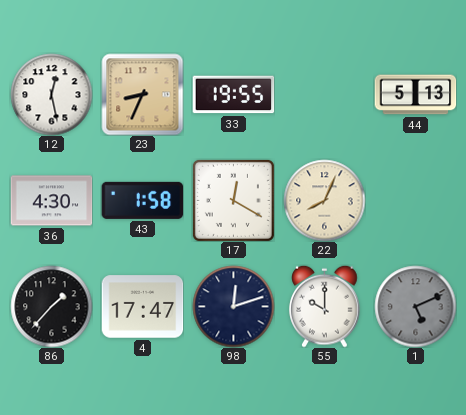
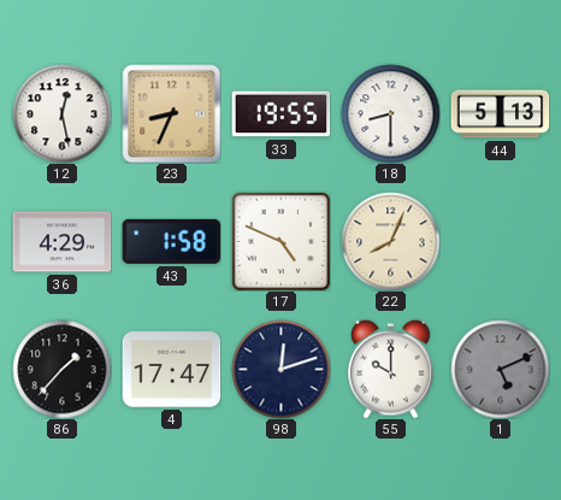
18: none -> 8:30 (390, 113)
36: 4:30 -> 4:29 (61, 242)
17: 12:20 -> 4:49 (280, 241)
